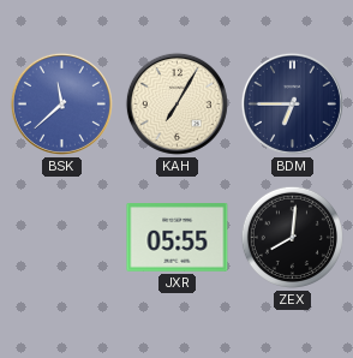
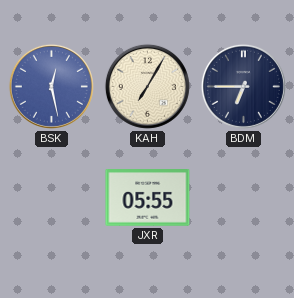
BSK: 11:38 -> 12:28 (51, 86)
ZEX: 8:01 -> none (292, 237)
